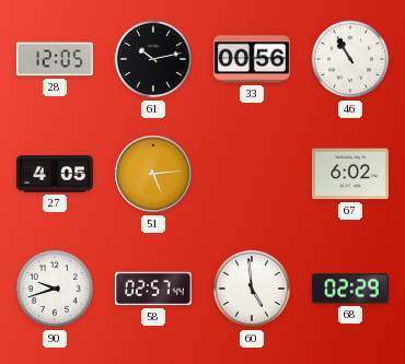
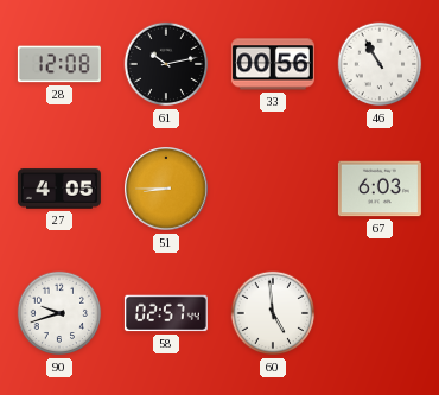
28: 12:05 -> 12:08 (59, 64)
51: 5:14 -> 8:45 (167, 190)
67: 6:02 -> 6:03 (380, 189)
68: 02:29 -> none (350, 289)
